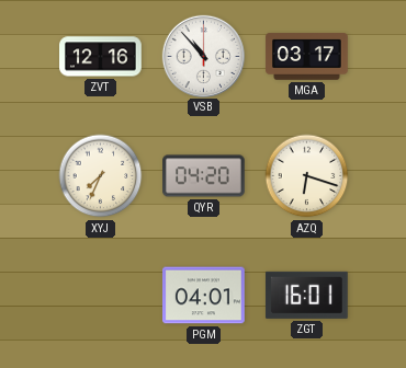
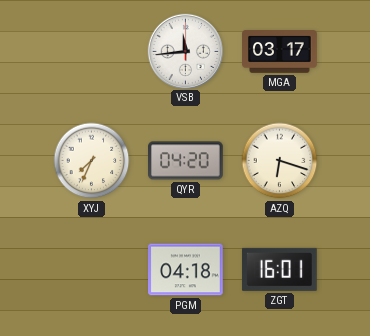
ZVT: 12:16 -> none (101, 57)
VSB: 10:53 -> 11:44 (185, 51)
PGM: 04:01 -> 04:18 (186, 270)
